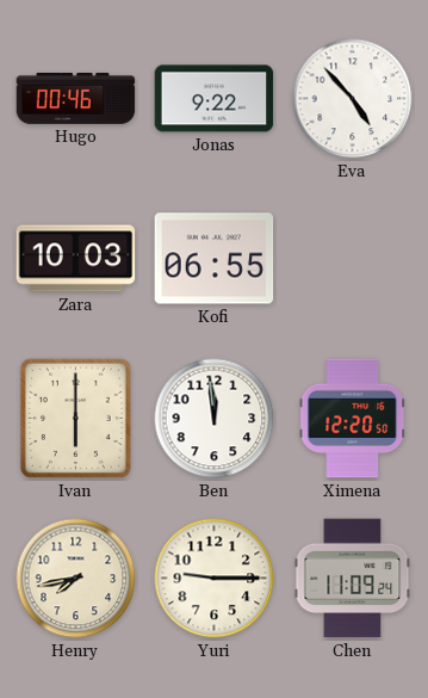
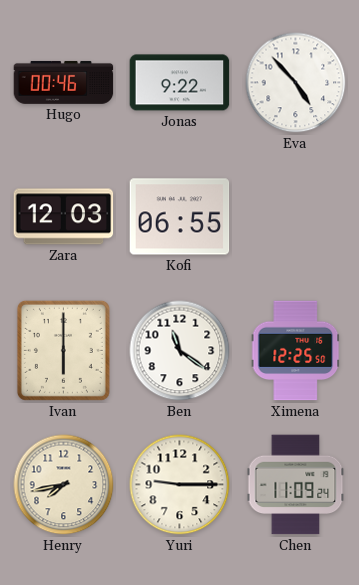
Zara: 10:03 -> 12:03 (64, 217)
Ben: 11:59 -> 11:21 (180, 351)
Ximena: 12:20 -> 12:25 (296, 351)
